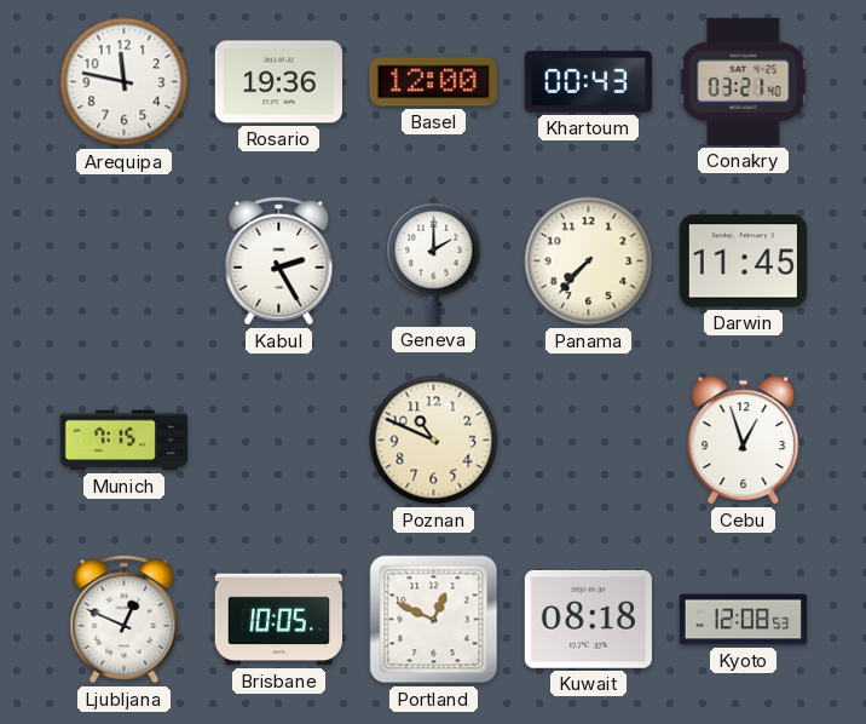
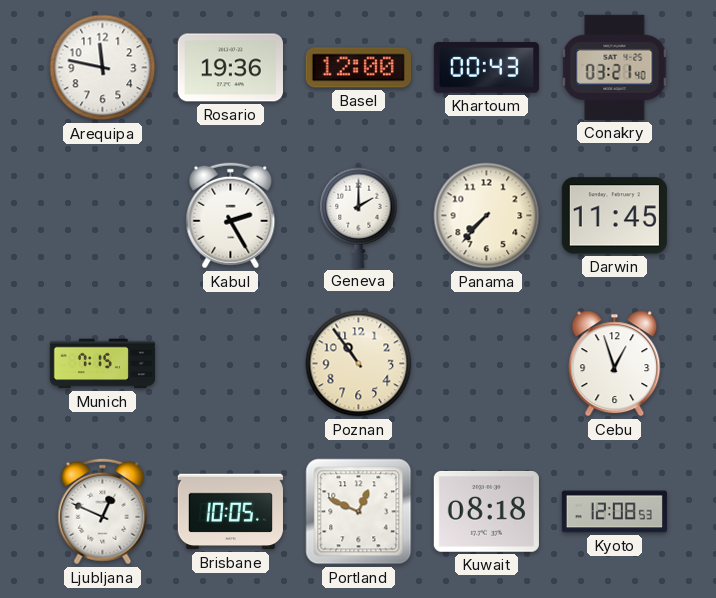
Poznan: 10:49 -> 10:54 (359, 364)
